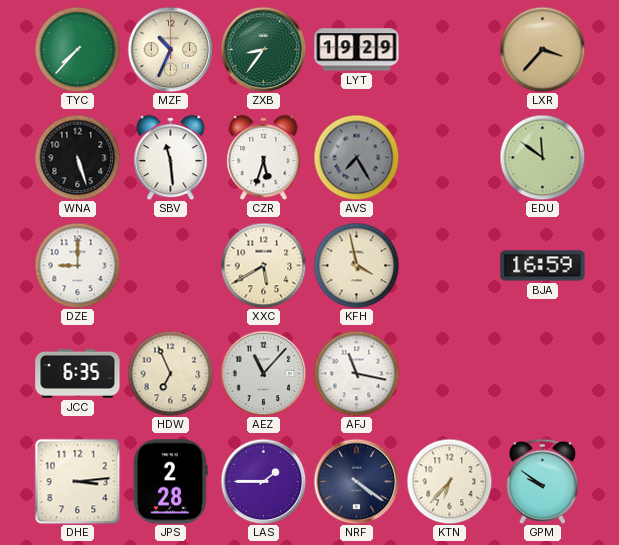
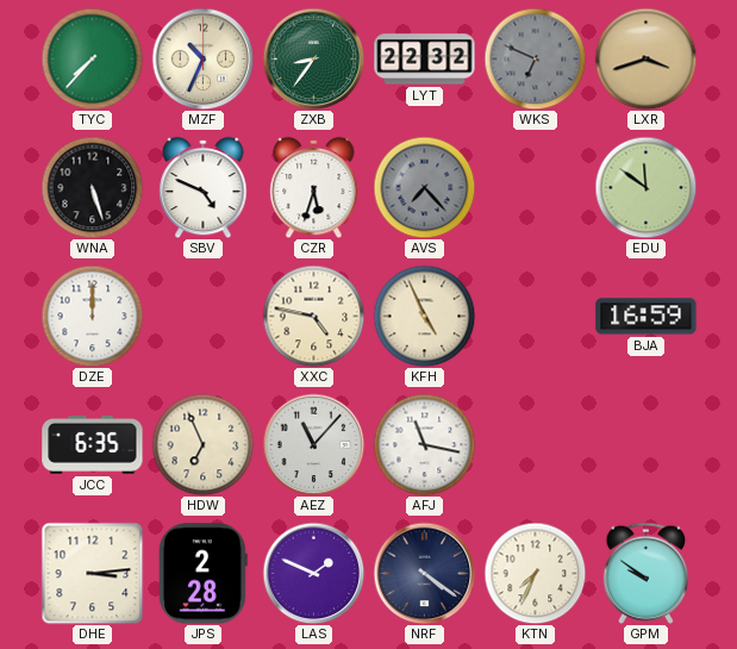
LYT: 19:29 -> 22:32 (425, 60)
WKS: none -> 6:49 (535, 58)
LXR: 3:37 -> 3:42 (645, 58)
SBV: 11:29 -> 4:49 (204, 187)
AVS: 7:25 -> 7:23 (424, 187)
DZE: 9:00 -> 12:00 (92, 316)
XXC: 5:40 -> 4:47 (313, 316)
KFH: 3:58 -> 4:56 (424, 316)
LAS: 1:45 -> 1:49 (313, 573)
KTN: 6:37 -> 7:34 (535, 573)
